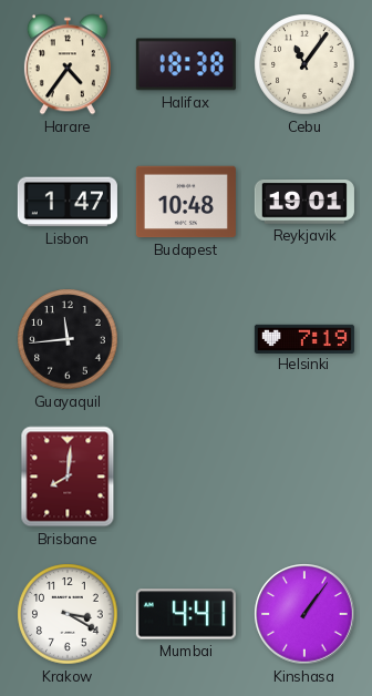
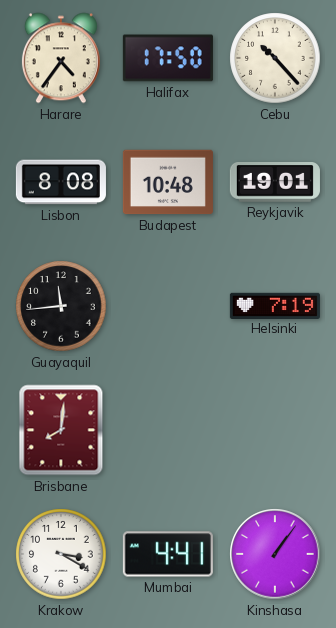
Halifax: 18:38 -> 17:50 (168, 58)
Cebu: 11:06 -> 10:23 (275, 58)
Lisbon: 1:47 -> 8:08 (61, 182)
